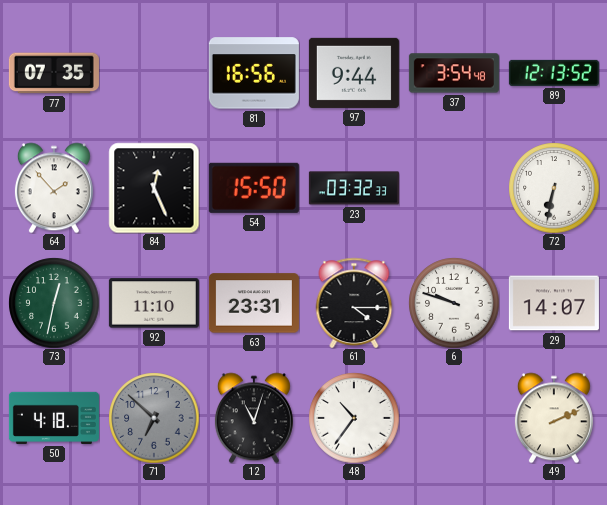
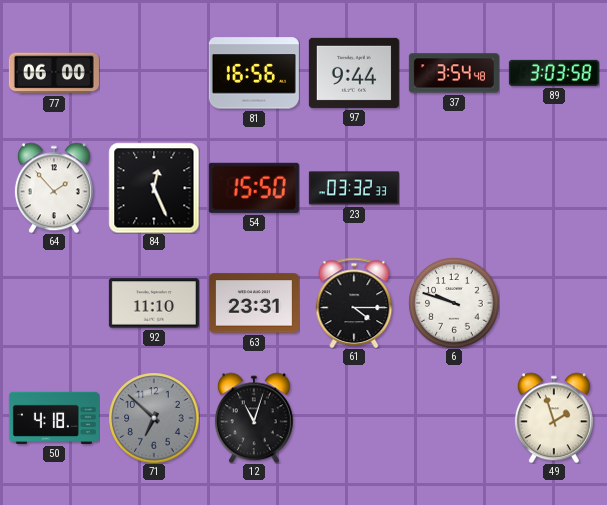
77: 07:35 -> 06:00 (54, 73)
89: 12:13 -> 3:03 (554, 73)
72: 6:32 -> none (554, 188)
73: 12:32 -> none (54, 303)
29: 14:07 -> none (554, 303)
48: 10:36 -> none (354, 418)
49: 2:11 -> 1:57 (554, 418)
